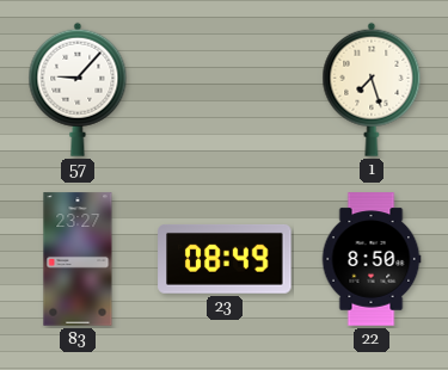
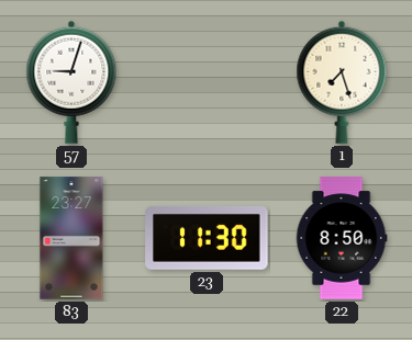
57: 9:07 -> 9:03 (71, 82)
23: 08:49 -> 11:30 (207, 238)
